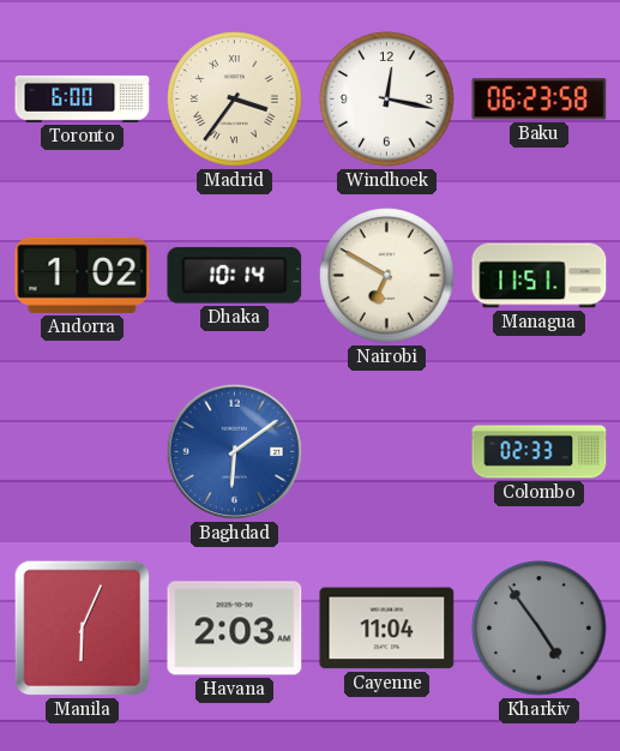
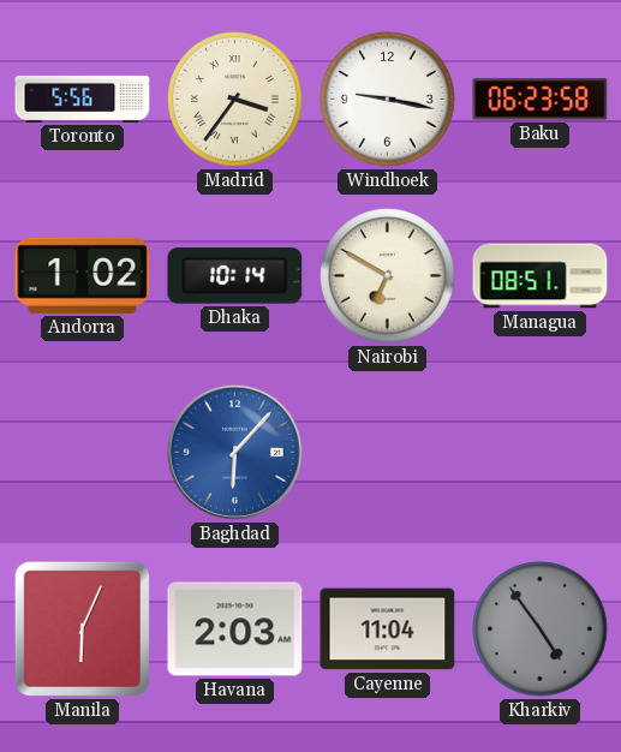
Toronto: 6:00 -> 5:56 (83, 99)
Windhoek: 12:17 -> 9:17 (388, 100)
Managua: 11:51 -> 08:51 (541, 276)
Baghdad: 6:09 -> 6:07 (234, 452)
Colombo: 02:33 -> none (540, 452)
